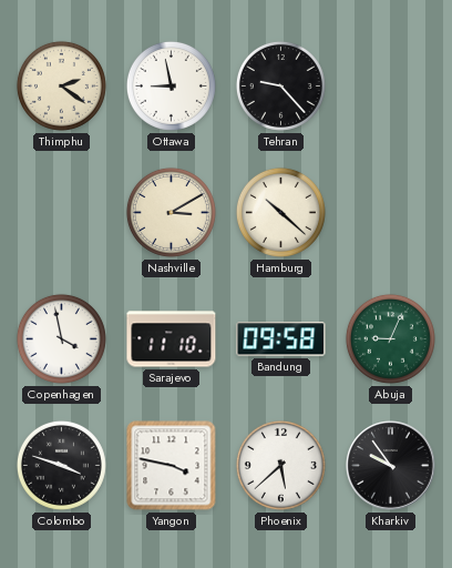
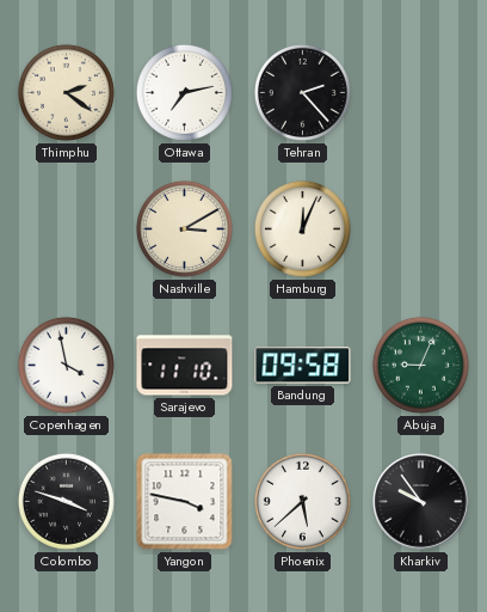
Ottawa: 8:58 -> 7:13 (184, 92)
Tehran: 9:23 -> 2:23 (302, 92)
Hamburg: 10:22 -> 12:04 (302, 228)
